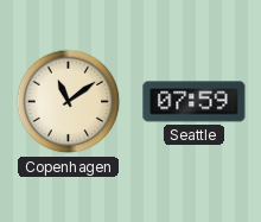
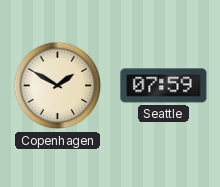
Copenhagen: 11:09 -> 1:50 (58, 86)
